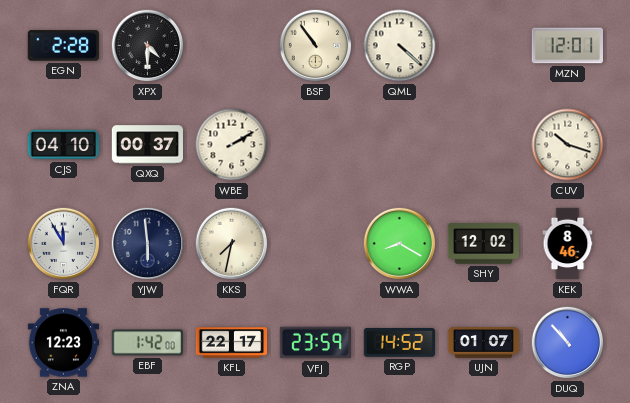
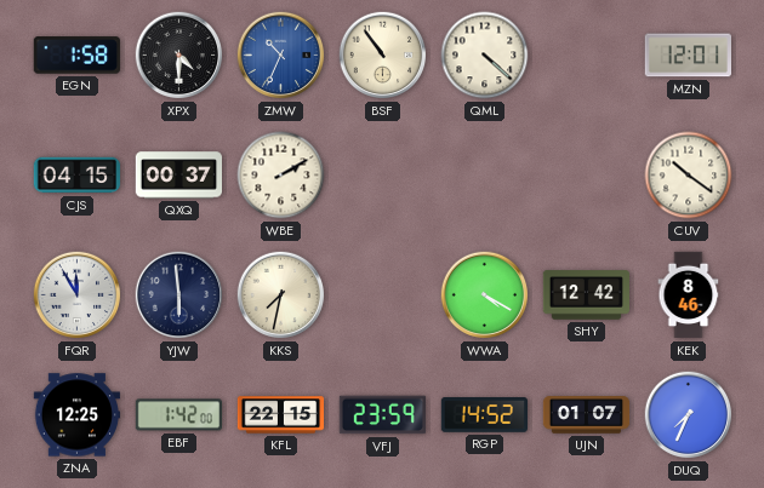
EGN: 2:28 -> 1:58 (76, 56)
ZMW: none -> 10:34 (281, 56)
CJS: 04:10 -> 04:15 (76, 176)
CUV: 10:18 -> 10:21 (689, 176)
WWA: 8:20 -> 4:20 (485, 295)
SHY: 12:02 -> 12:42 (586, 295)
ZNA: 12:23 -> 12:25 (76, 415)
KFL: 22:17 -> 22:15 (281, 415)
DUQ: 10:53 -> 7:34 (689, 415)
